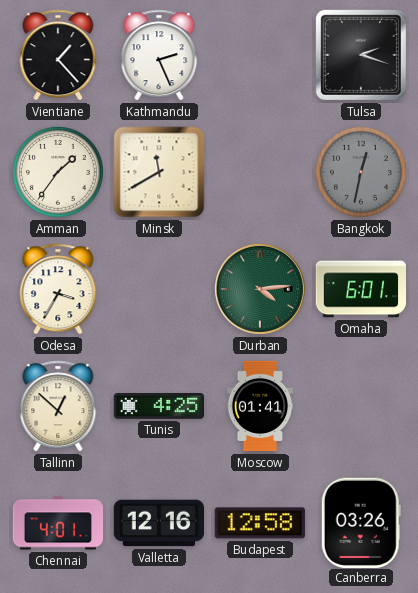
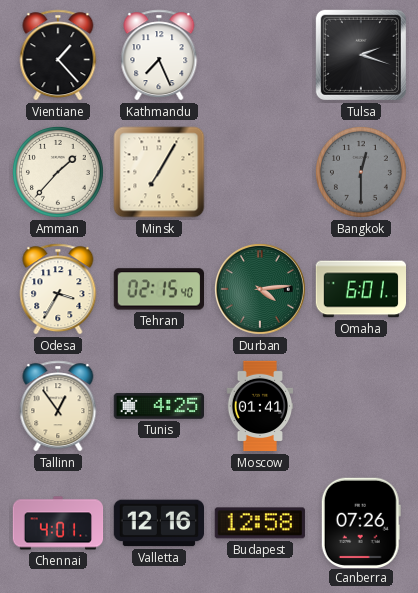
Kathmandu: 2:26 -> 7:26 (159, 55)
Amman: 1:36 -> 1:37 (59, 172)
Minsk: 11:40 -> 7:05 (159, 172)
Bangkok: 12:32 -> 12:30 (362, 172)
Tehran: none -> 02:15 (158, 289)
Tallinn: 12:52 -> 12:54 (58, 406)
Canberra: 03:26 -> 07:26 (361, 522)
